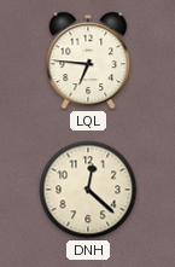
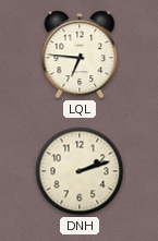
DNH: 12:22 -> 2:12 (80, 171)
